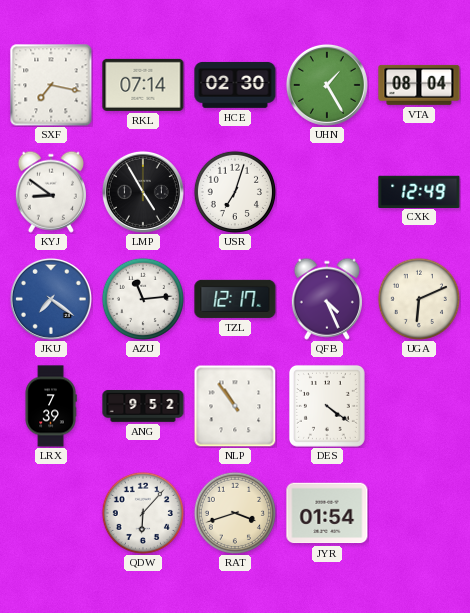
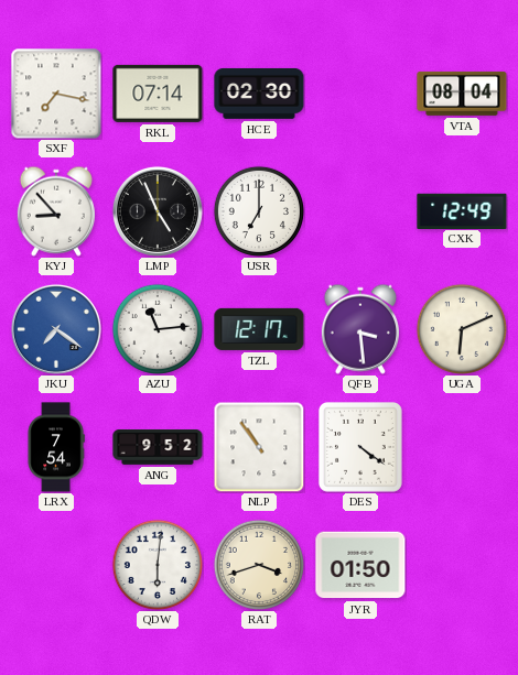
UHN: 1:25 -> none (327, 85)
KYJ: 8:51 -> 8:53 (56, 211)
LMP: 4:55 -> 4:56 (158, 211)
USR: 7:03 -> 7:00 (258, 210)
QFB: 4:26 -> 3:29 (360, 329)
LRX: 7:39 -> 7:54 (56, 447)
QDW: 6:07 -> 6:01 (157, 564)
JYR: 01:54 -> 01:50 (360, 565)
